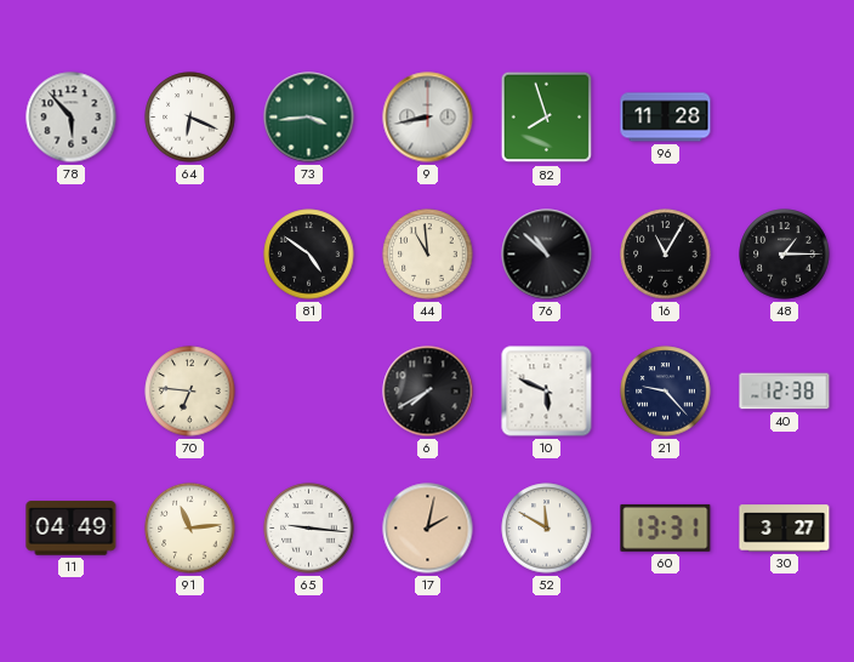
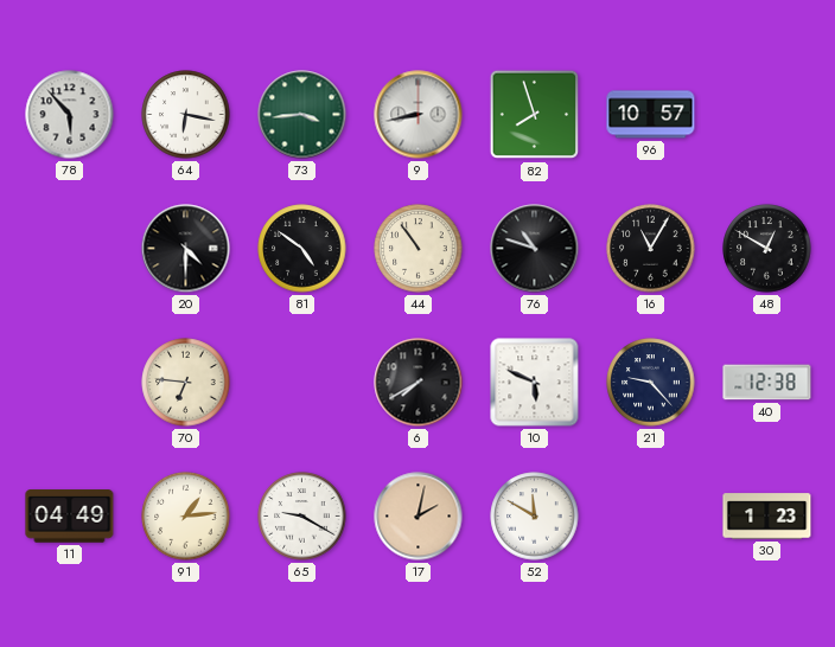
64: 6:19 -> 6:17 (186, 115)
96: 11:28 -> 10:57 (651, 115)
20: none -> 4:30 (186, 249)
44: 10:59 -> 10:54 (419, 249)
76: 10:52 -> 10:48 (535, 249)
48: 1:15 -> 12:50 (767, 249)
91: 11:14 -> 1:14 (186, 517)
65: 9:16 -> 9:20 (302, 517)
60: 13:31 -> none (666, 527)
30: 3:27 -> 1:23 (767, 517)
